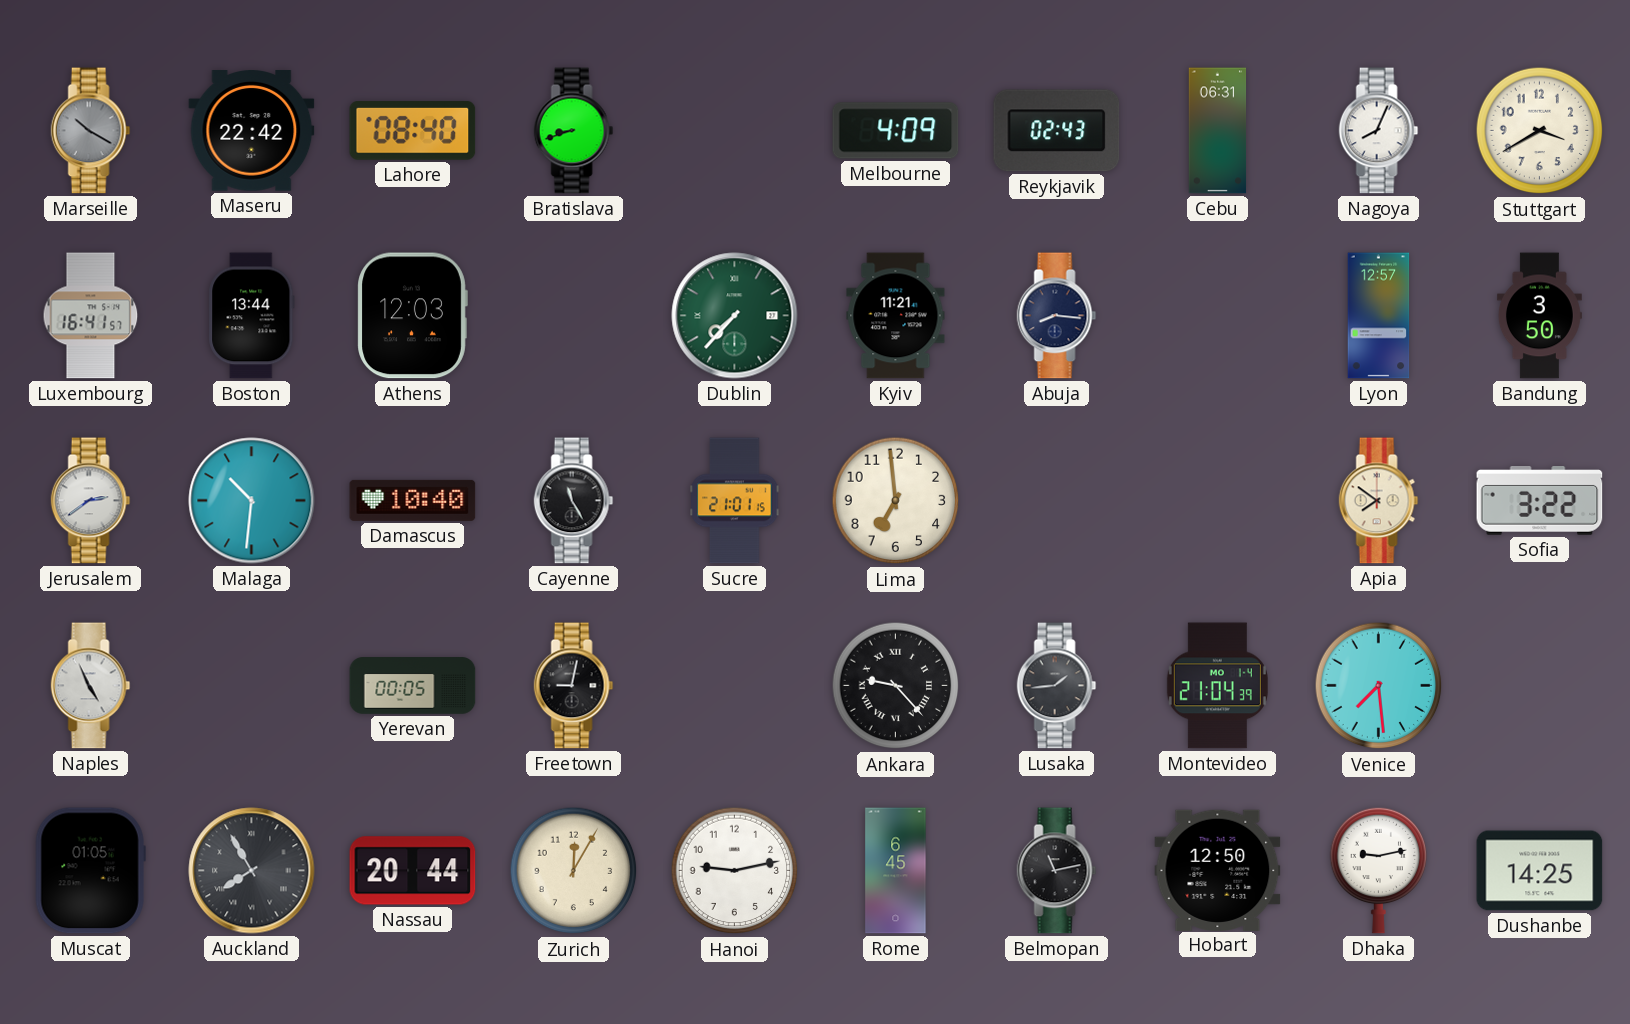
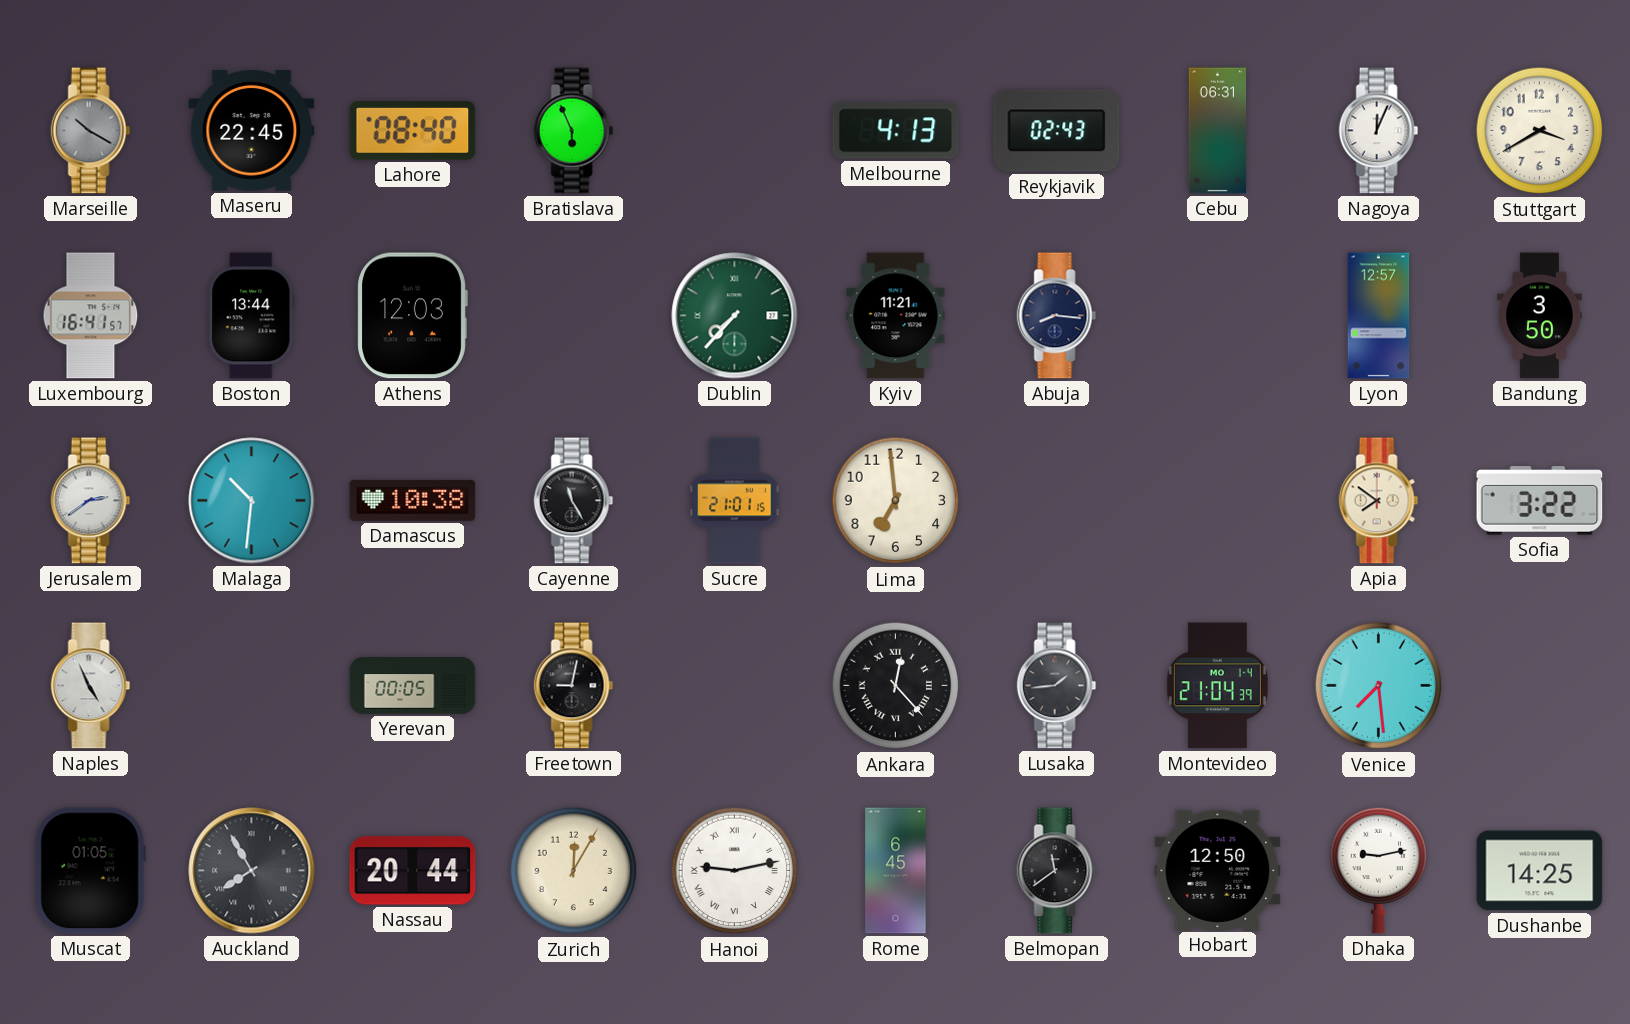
Maseru: 22:42 -> 22:45 (252, 131)
Bratislava: 8:42 -> 5:56 (574, 131)
Melbourne: 4:09 -> 4:13 (896, 131)
Nagoya: 8:04 -> 12:04 (1379, 131)
Damascus: 10:40 -> 10:38 (413, 500)
Ankara: 9:23 -> 12:23 (896, 686)
Hanoi numerals: Arabic -> Roman (735, 871)
Belmopan: 11:13 -> 11:39 (1057, 871)
